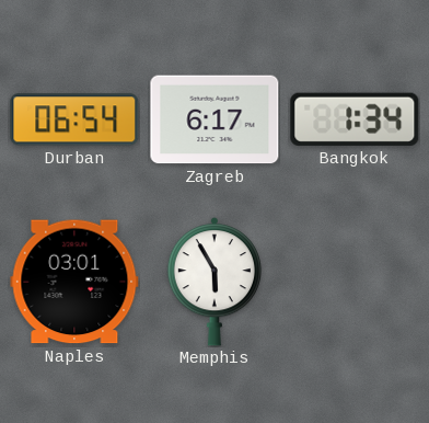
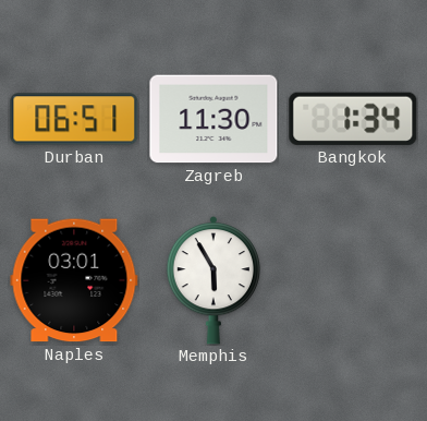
Durban: 06:54 -> 06:51 (74, 119)
Zagreb: 6:17 -> 11:30 (213, 119)
